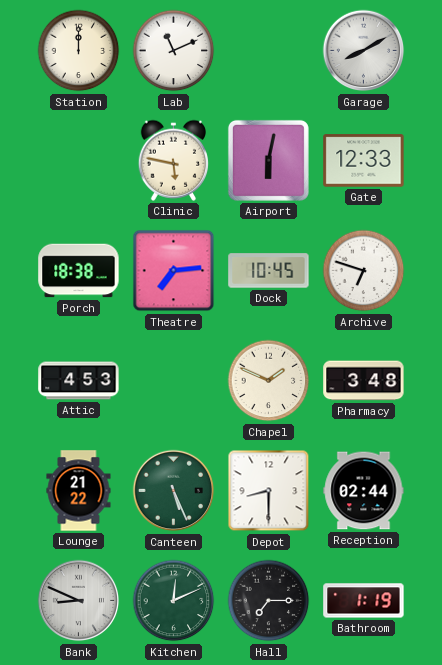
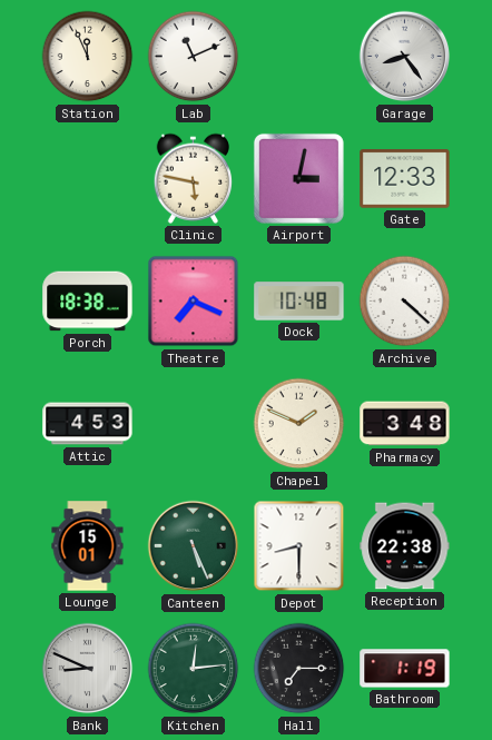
Station: 12:00 -> 11:56 (88, 57)
Garage: 8:10 -> 8:24 (405, 57)
Airport: 6:02 -> 3:02 (298, 178)
Theatre: 7:14 -> 7:19 (194, 302)
Dock: 10:45 -> 10:48 (299, 302)
Archive: 6:48 -> 4:22 (405, 302)
Lounge: 21:22 -> 15:01 (88, 546)
Reception: 02:44 -> 22:38 (405, 546)
Kitchen: 12:11 -> 12:14 (194, 669)
